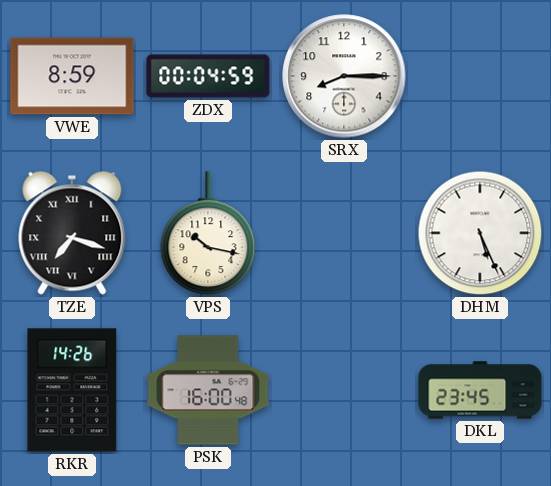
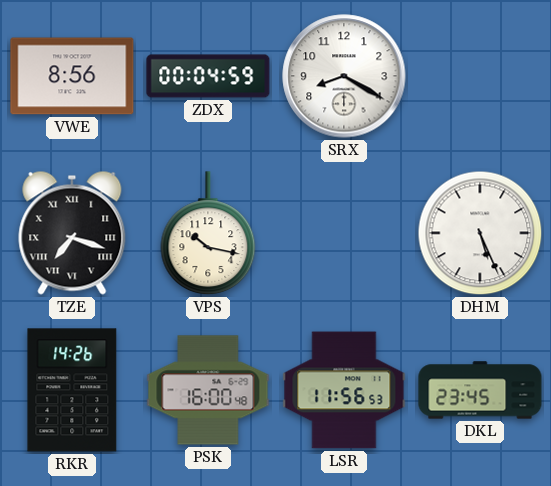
VWE: 8:59 -> 8:56 (72, 76)
SRX: 8:15 -> 8:20 (344, 76)
LSR: none -> 11:56 (344, 390)
